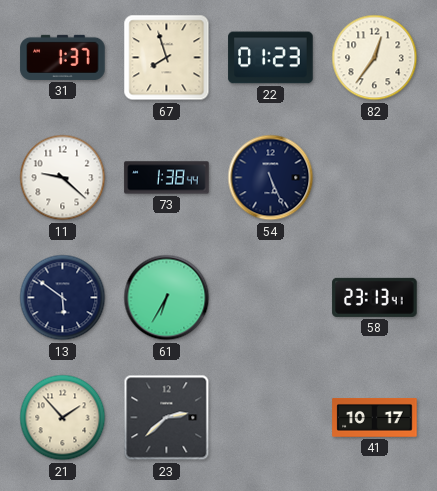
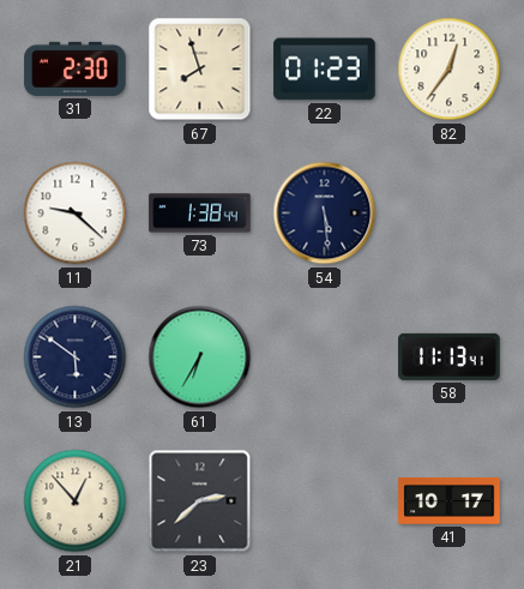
31: 1:37 -> 2:30 (76, 68)
54: 5:26 -> 5:29 (325, 214)
58: 23:13 -> 11:13 (450, 356)
21: 1:53 -> 12:53 (76, 501)
